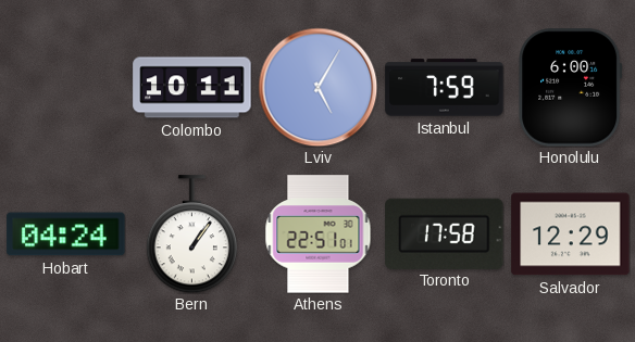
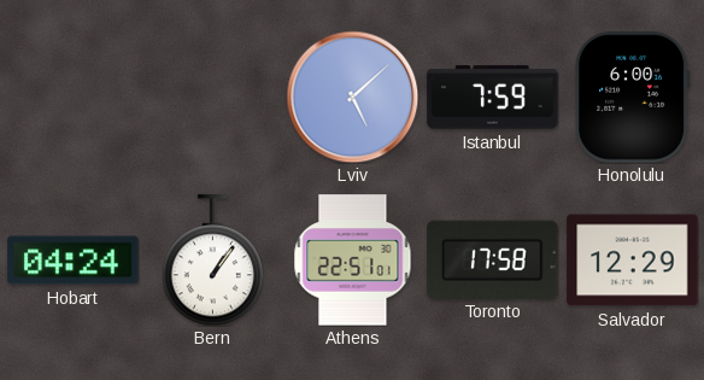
Colombo: 10:11 -> none (192, 88)
Lviv: 5:05 -> 5:08 (352, 97)
